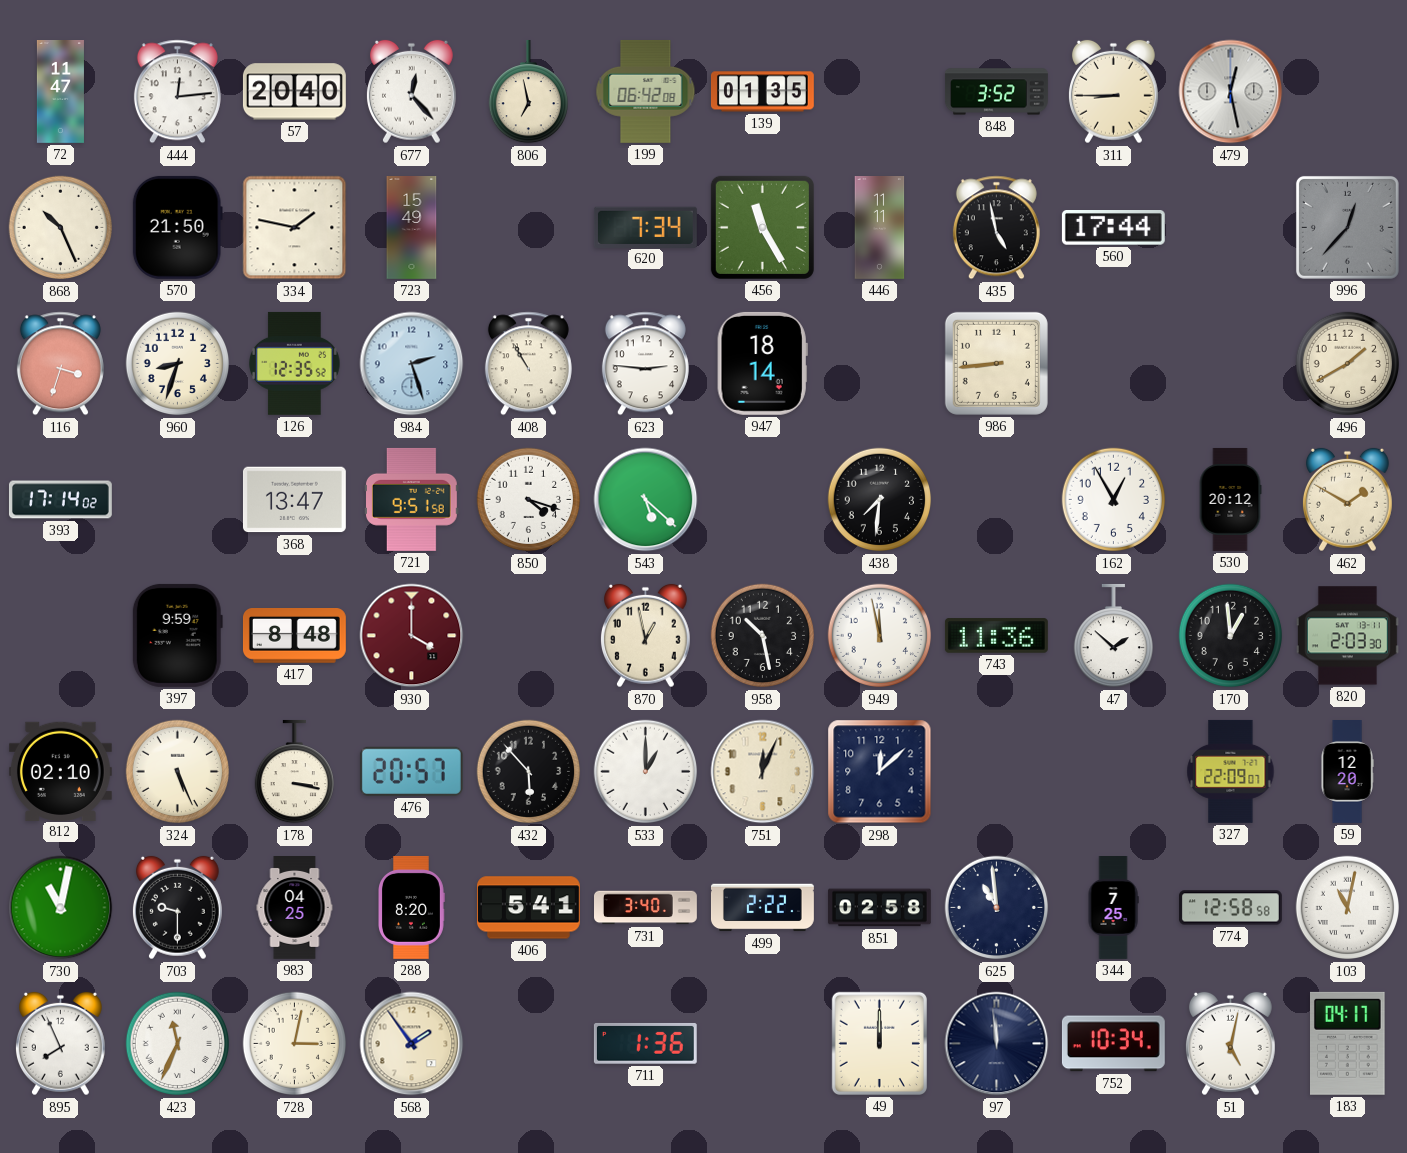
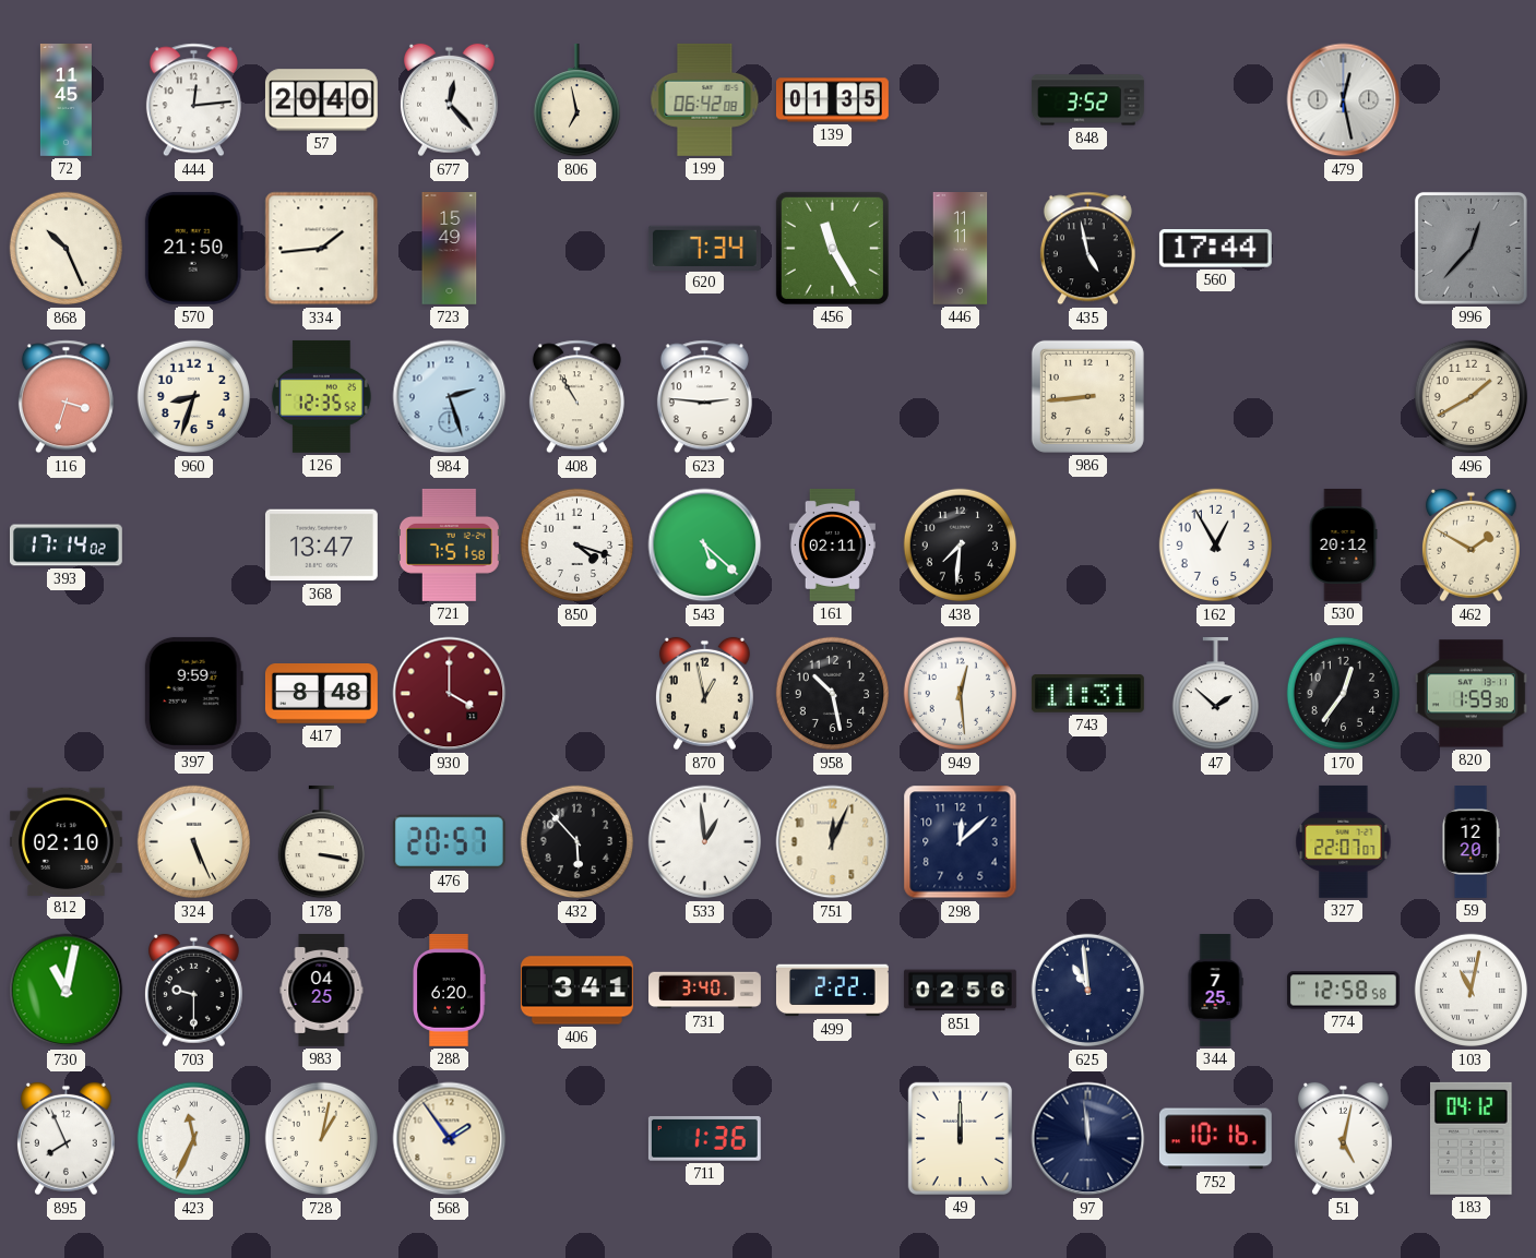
72: 11:47 -> 11:45 (66, 100)
311: 8:45 -> none (1113, 92)
334: 1:47 -> 1:44 (322, 249)
947: 18:14 -> none (762, 363)
721: 9:51 -> 7:51 (449, 544)
161: none -> 02:11 (832, 544)
949: 11:58 -> 12:29 (961, 694)
743: 11:36 -> 11:31 (1087, 694)
170: 12:59 -> 12:36 (1344, 694)
820: 2:03 -> 1:59 (1470, 694)
533: 1:00 -> 12:59 (705, 842)
327: 22:09 -> 22:07 (1344, 841)
288: 8:20 -> 6:20 (449, 990)
406: 5:41 -> 3:41 (576, 991)
851: 02:58 -> 02:56 (960, 991)
728: 3:02 -> 1:02 (322, 1139)
752: 10:34 -> 10:16 (1215, 1139)
183: 04:17 -> 04:12 (1472, 1138)
